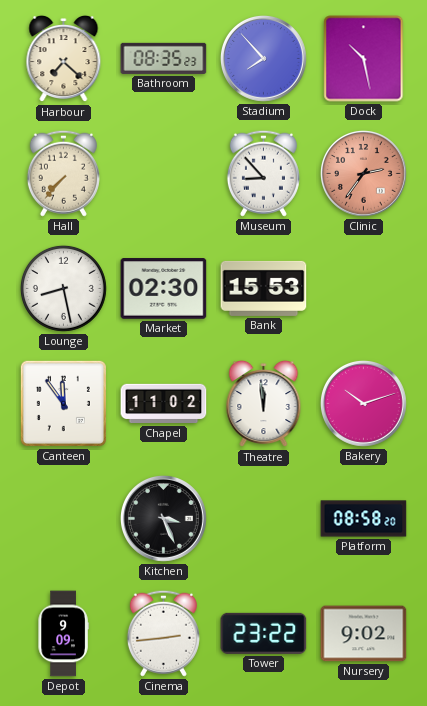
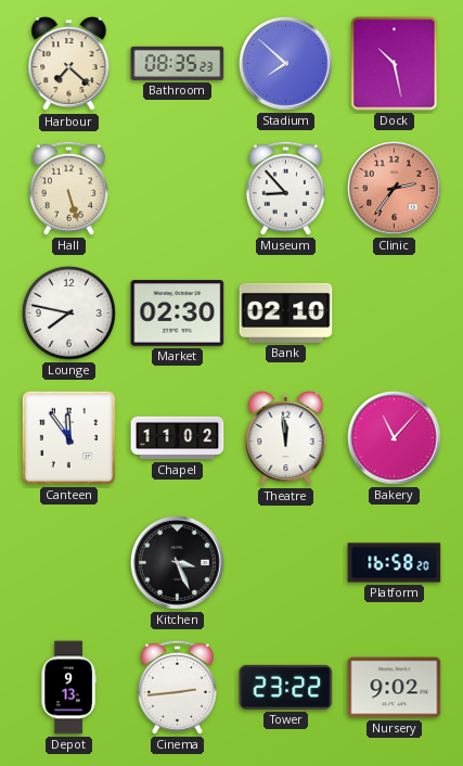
Stadium: 7:53 -> 7:52 (286, 64)
Hall: 7:37 -> 5:27 (68, 188)
Lounge: 8:28 -> 7:47 (68, 312)
Bank: 15:53 -> 02:10 (286, 312)
Bakery: 10:12 -> 11:07 (395, 438)
Platform: 08:58 -> 16:58 (395, 563)
Depot: 9:09 -> 9:13 (68, 688)
